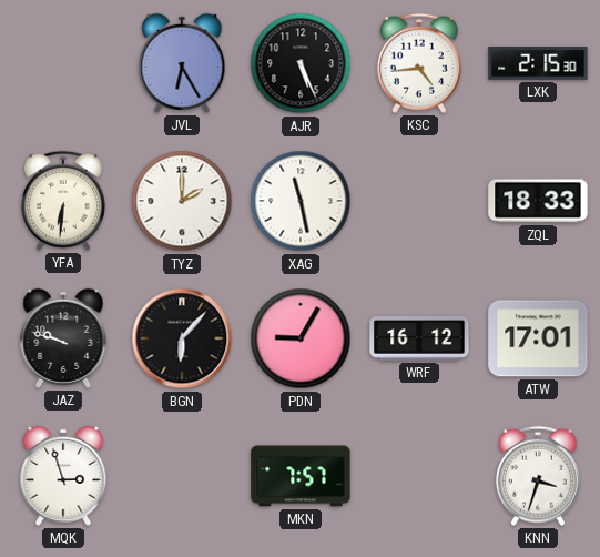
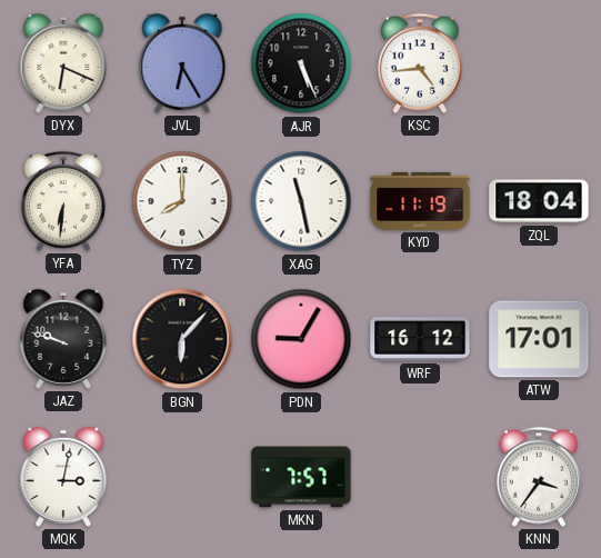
DYX: none -> 6:19 (63, 63)
LXK: 2:15 -> none (538, 63)
TYZ: 2:00 -> 8:00 (182, 201)
KYD: none -> 11:19 (420, 201)
ZQL: 18:33 -> 18:04 (539, 201)
MQK: 2:57 -> 3:02 (63, 477)
KNN: 3:33 -> 3:36 (539, 477)
